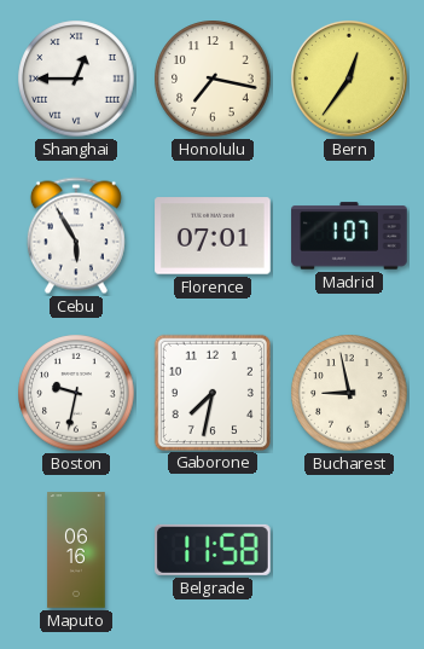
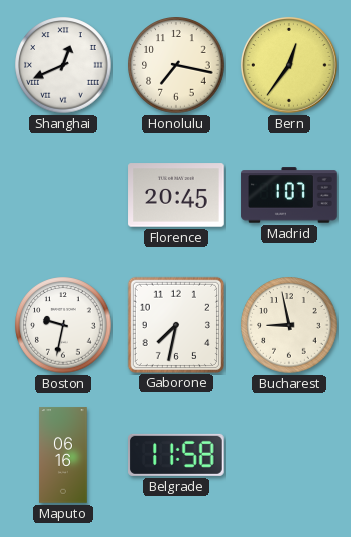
Shanghai: 12:45 -> 12:41 (63, 65)
Cebu: 5:55 -> none (76, 236)
Florence: 07:01 -> 20:45 (176, 195)
